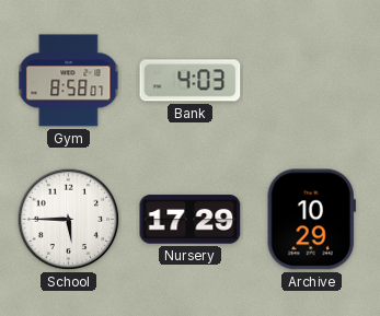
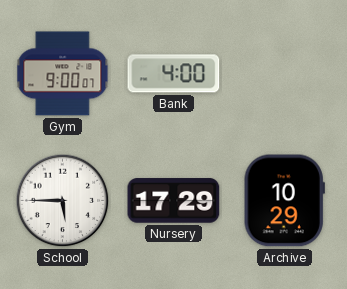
Gym: 8:58 -> 9:00 (63, 74)
Bank: 4:03 -> 4:00 (174, 74)
